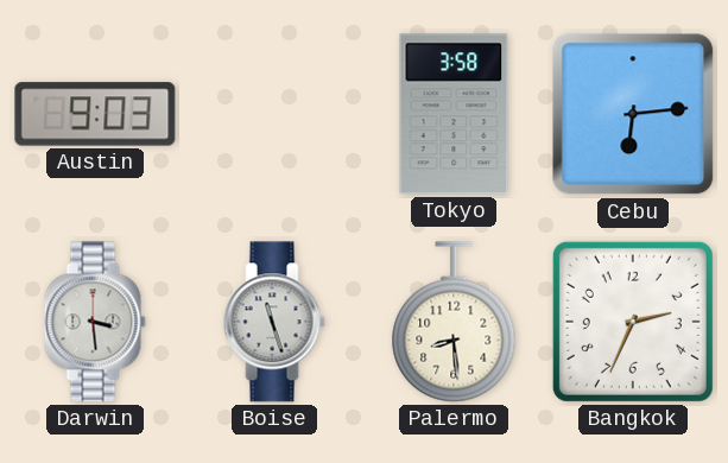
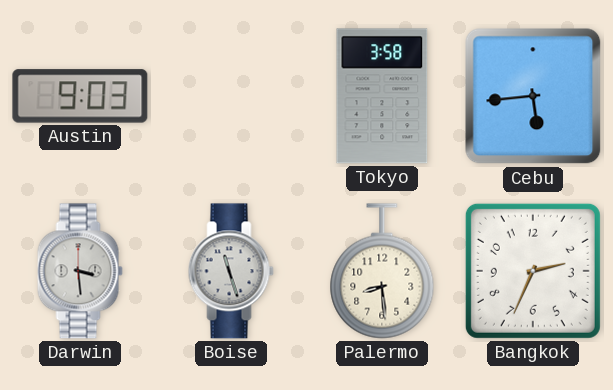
Cebu: 6:14 -> 5:44 (533, 96)
